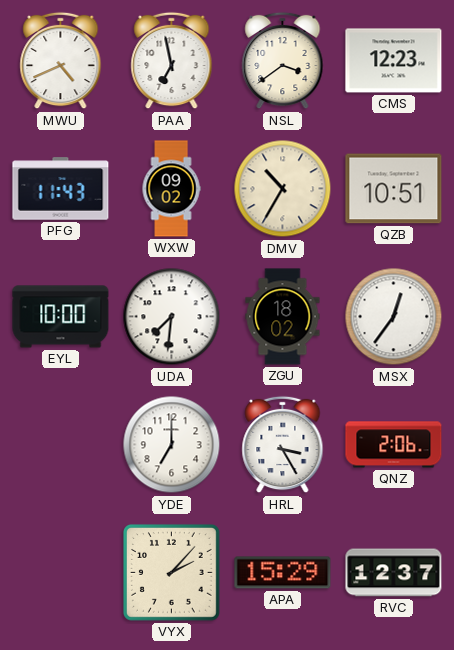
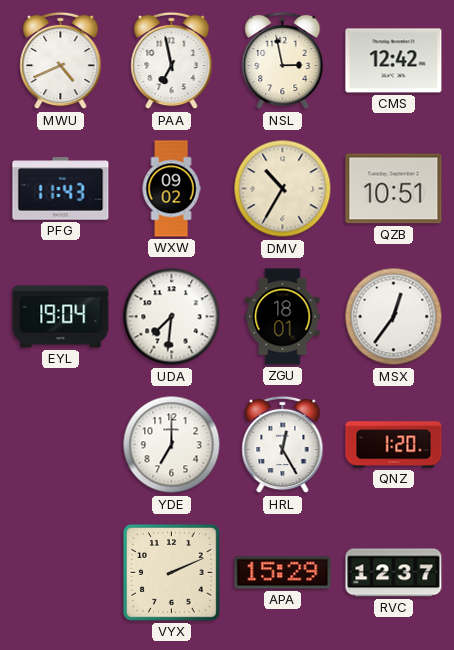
NSL: 3:39 -> 2:58 (283, 61)
CMS: 12:23 -> 12:42 (394, 61)
EYL: 10:00 -> 19:04 (61, 317)
ZGU: 18:02 -> 18:01 (283, 317)
HRL: 3:25 -> 12:25 (283, 445)
QNZ: 2:06 -> 1:20 (394, 445)
VYX: 2:07 -> 2:11 (172, 573)
